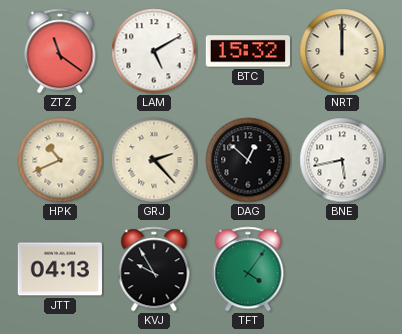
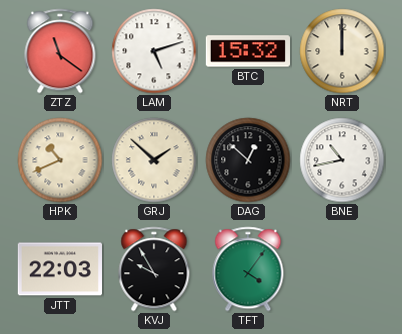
LAM: 5:10 -> 5:12 (154, 51)
GRJ: 2:23 -> 1:52 (154, 160)
BNE: 5:43 -> 10:43 (342, 160)
JTT: 04:13 -> 22:03 (59, 269)
